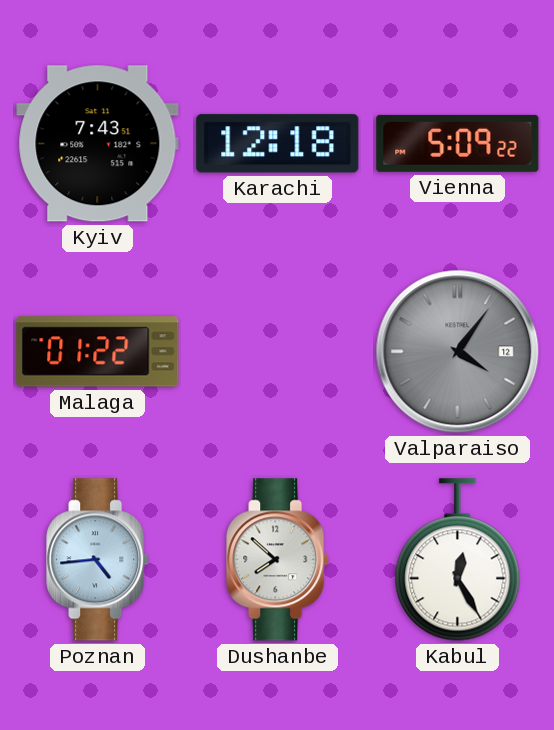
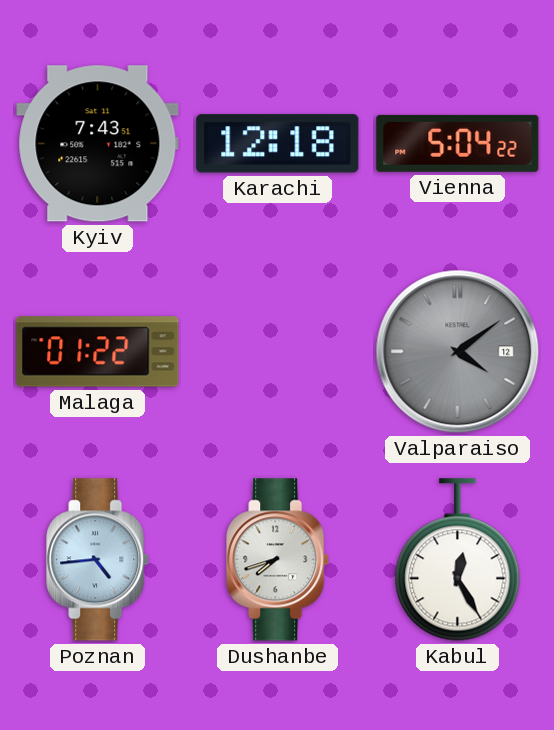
Vienna: 5:09 -> 5:04 (458, 143)
Valparaiso: 4:06 -> 4:09 (458, 352)
Dushanbe: 7:52 -> 7:42 (278, 560)
